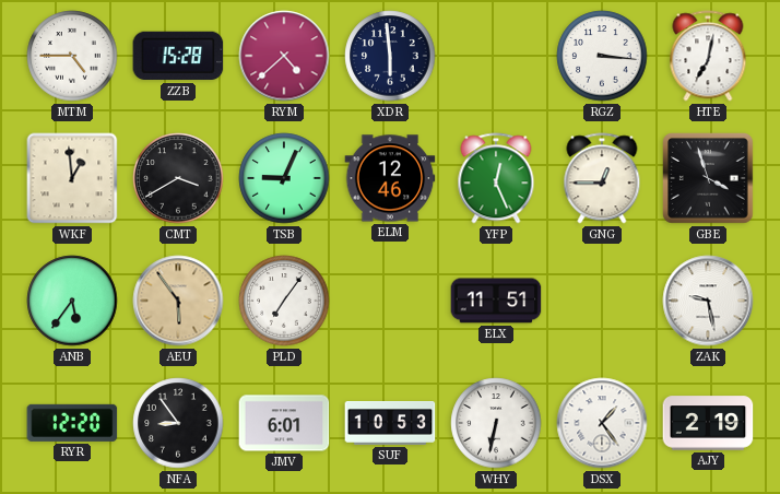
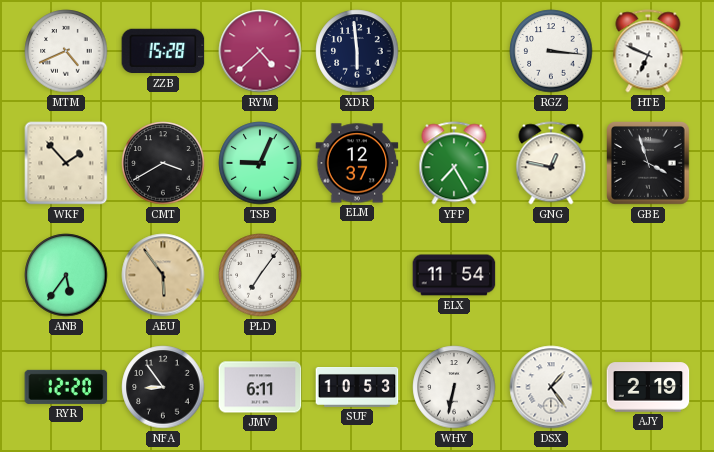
MTM: 4:45 -> 4:41 (66, 51)
HTE: 7:02 -> 6:49 (648, 51)
WKF: 12:59 -> 1:53 (66, 163)
ELM: 12:46 -> 12:37 (357, 163)
YFP: 12:26 -> 7:25 (454, 163)
GNG: 12:45 -> 12:47 (551, 163)
ELX: 11:51 -> 11:54 (454, 275)
ZAK: 9:28 -> none (708, 301)
JMV: 6:01 -> 6:11 (260, 387)
